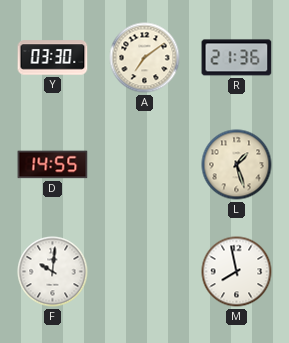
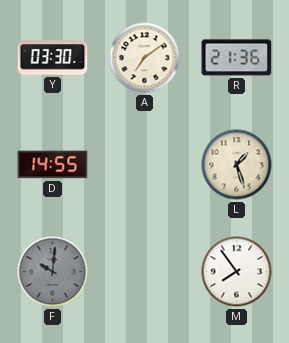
F dial: white -> grey (53, 272)
M: 7:58 -> 7:54 (237, 272)
